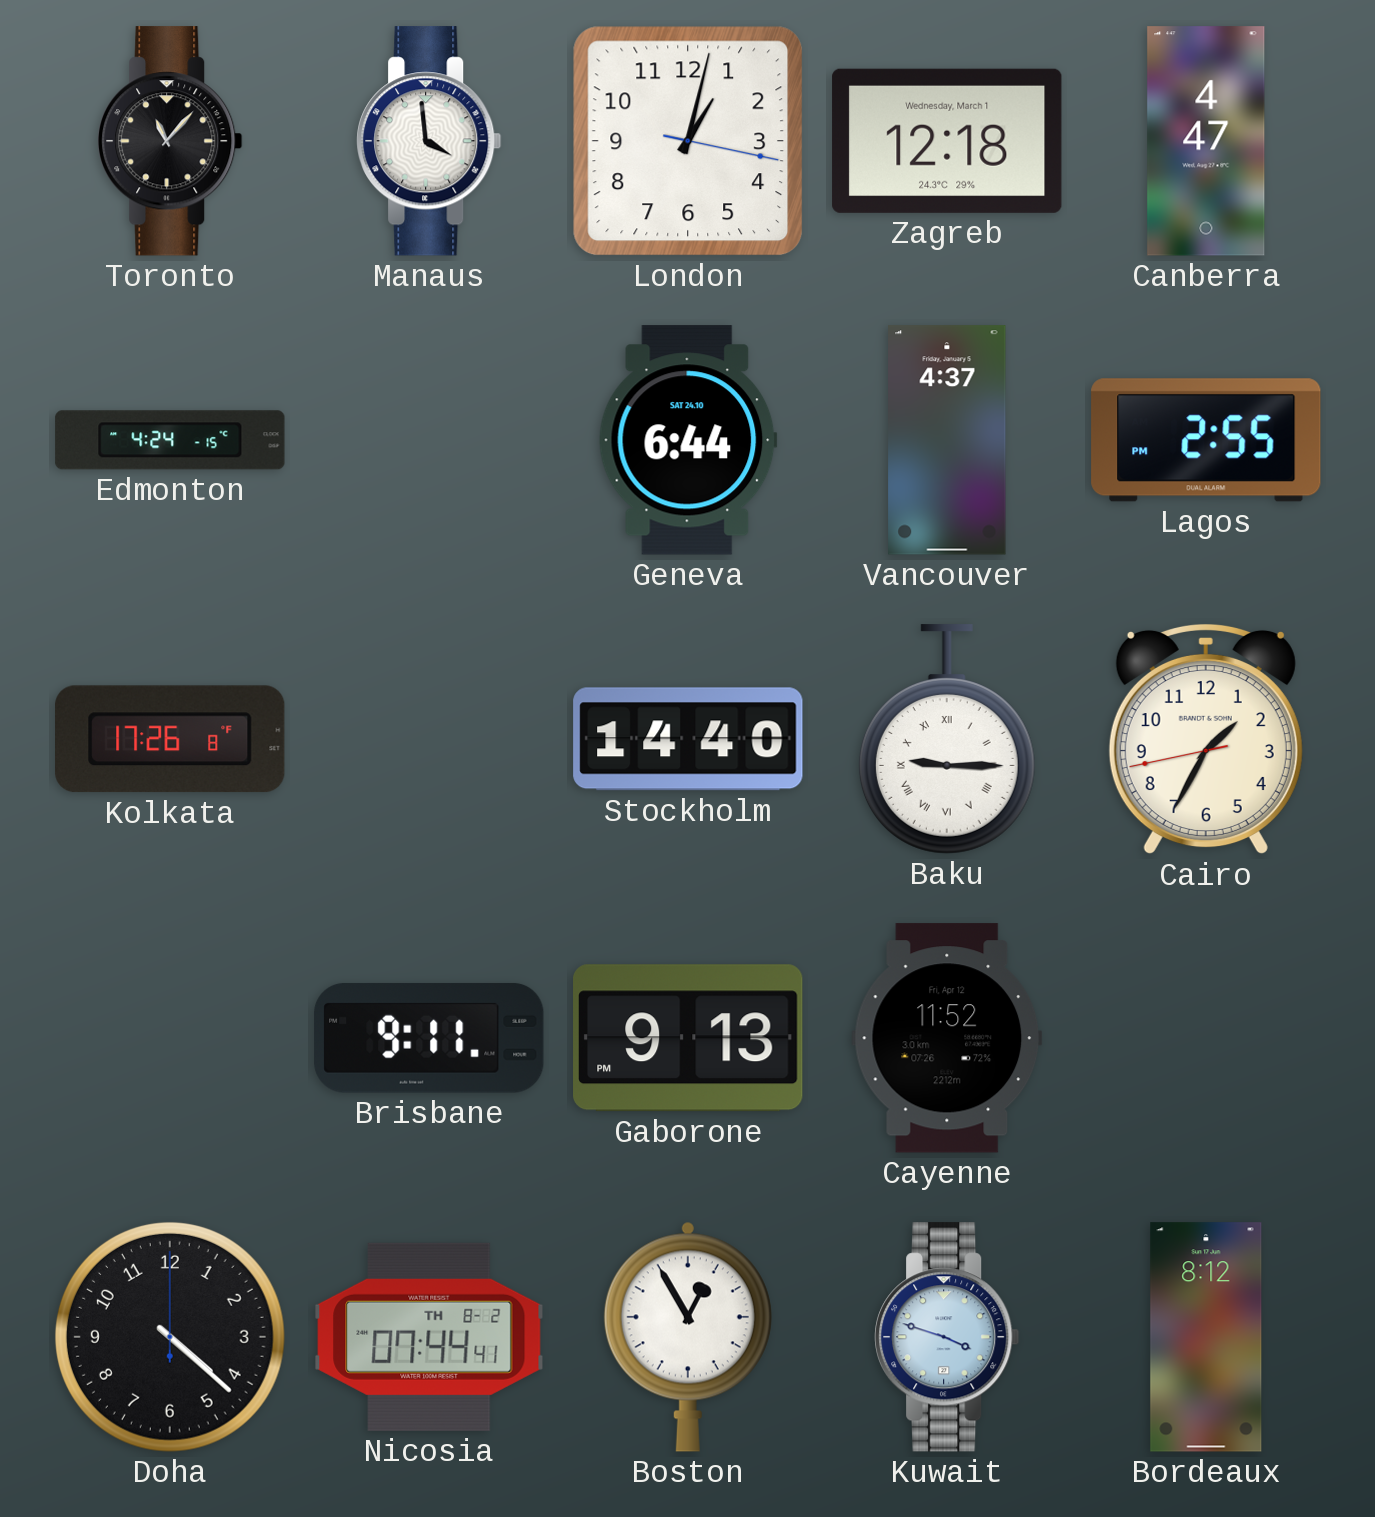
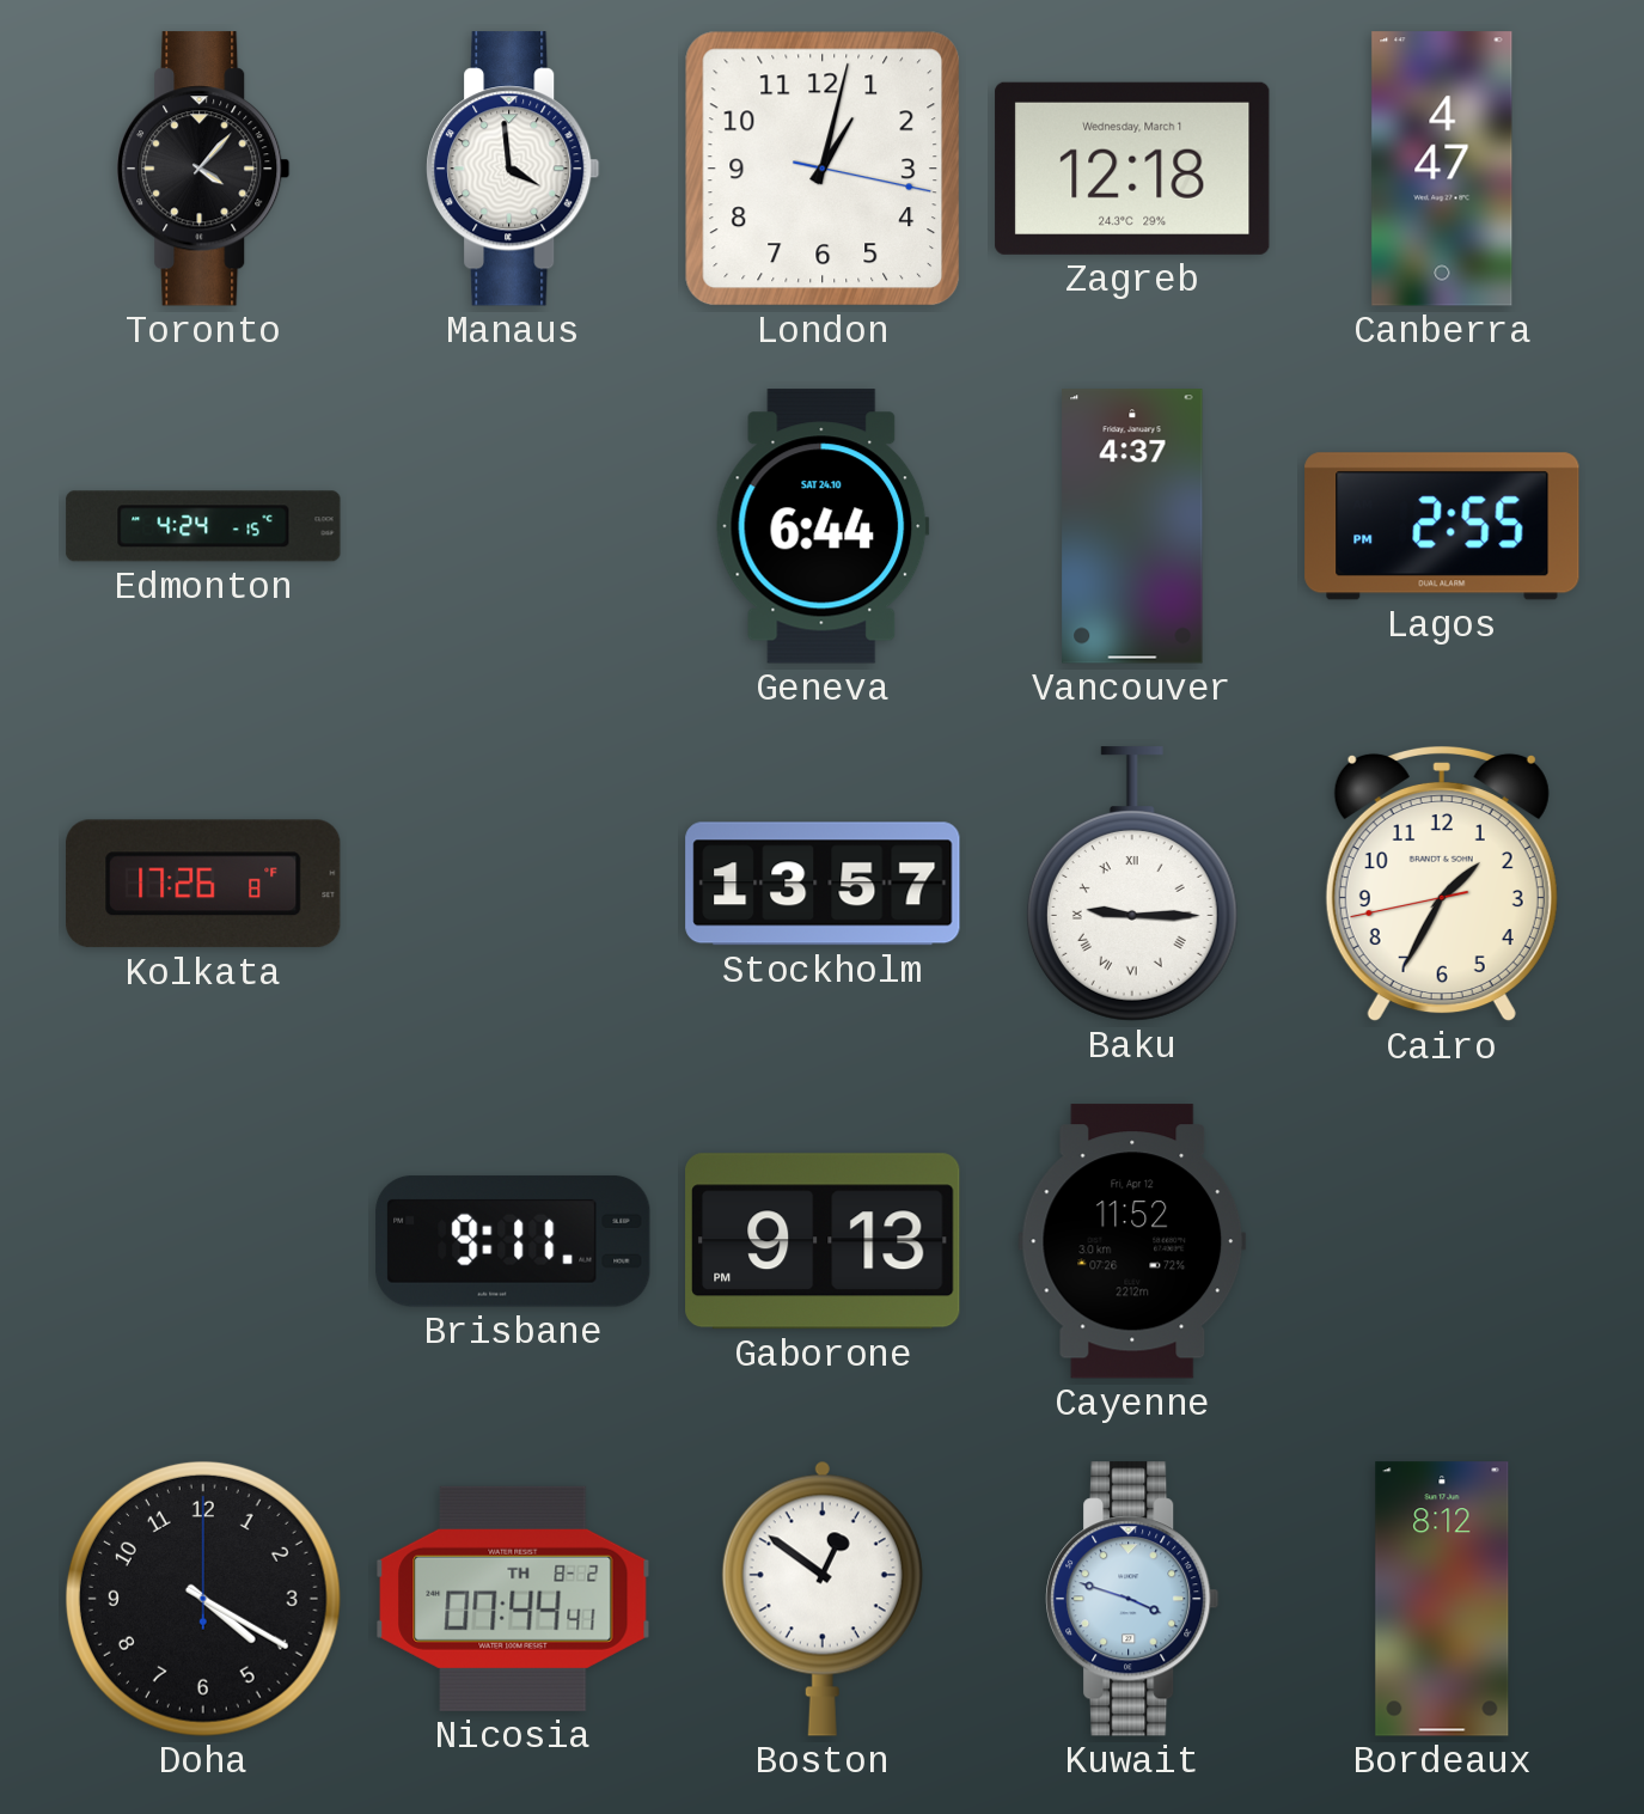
Toronto: 11:07 -> 4:07 (203, 169)
Stockholm: 14:40 -> 13:57 (823, 884)
Doha: 4:22 -> 4:20 (203, 1599)
Boston: 12:55 -> 12:51 (823, 1599)
